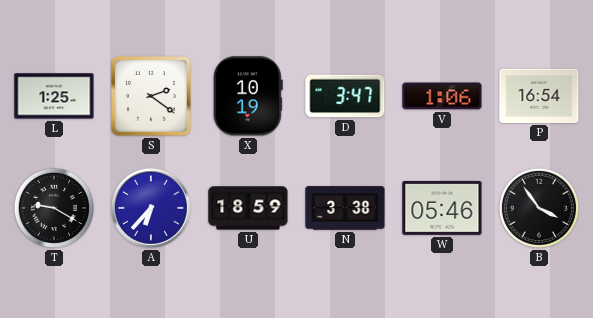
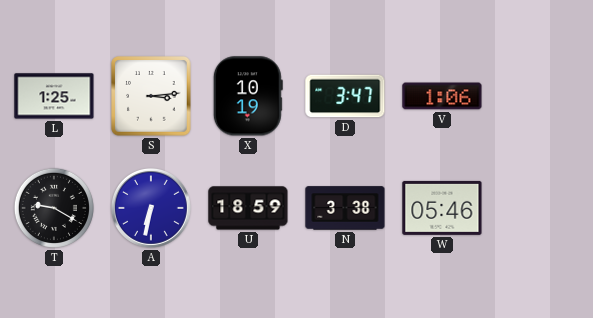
S: 2:21 -> 3:14 (151, 96)
P: 16:54 -> none (539, 96)
A: 6:37 -> 6:32 (151, 208)
B: 3:54 -> none (539, 208)
